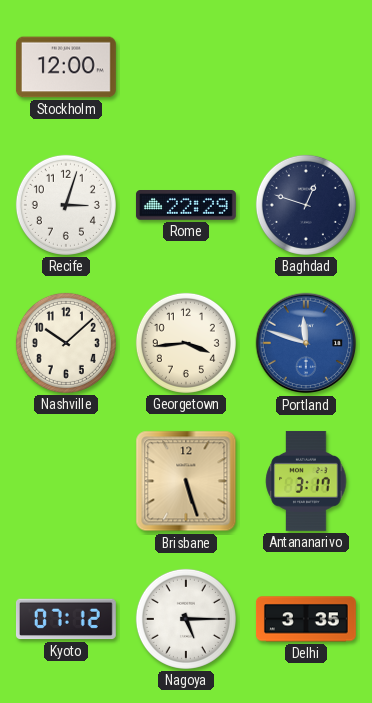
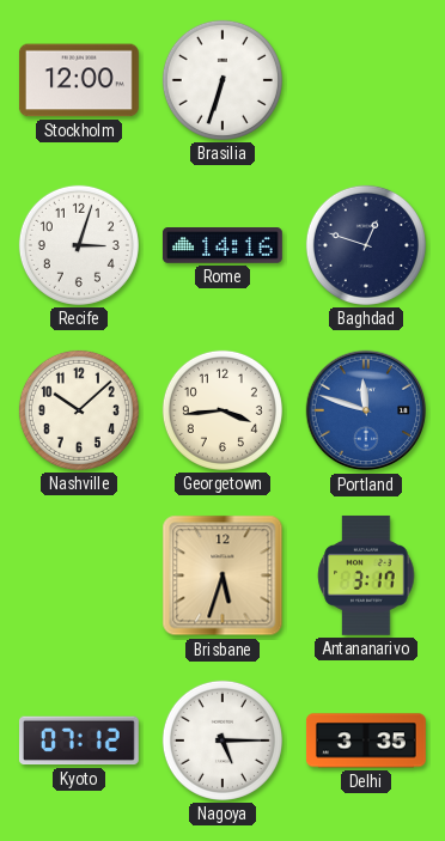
Brasilia: none -> 6:33 (222, 80)
Rome: 22:29 -> 14:16 (222, 246)
Brisbane: 5:27 -> 5:33 (222, 575)
